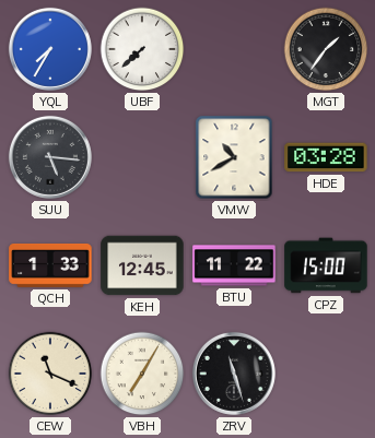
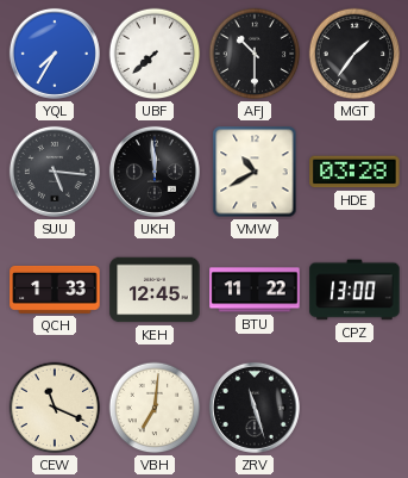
AFJ: none -> 10:30 (255, 54)
UKH: none -> 11:59 (155, 172)
CPZ: 15:00 -> 13:00 (354, 290)
VBH: 7:05 -> 7:01 (155, 408)
